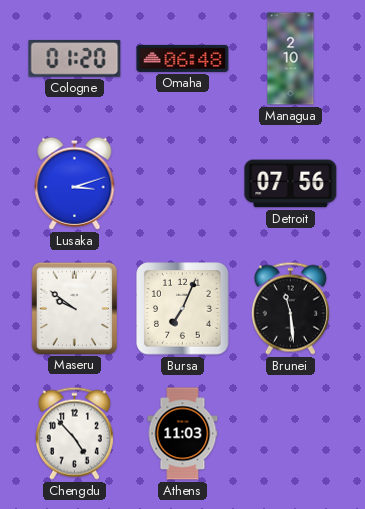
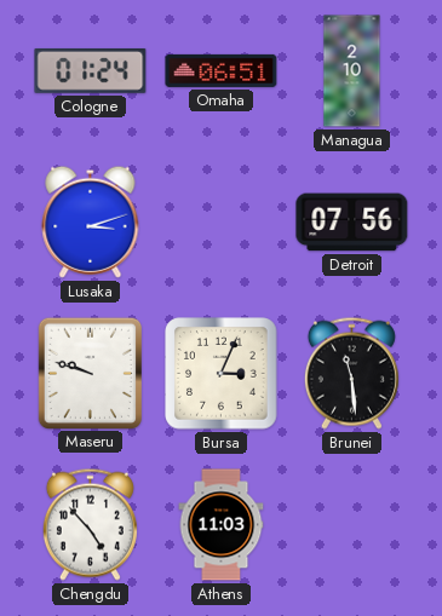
Cologne: 01:20 -> 01:24 (91, 70)
Omaha: 06:48 -> 06:51 (222, 70)
Maseru: 9:51 -> 9:48 (90, 373)
Bursa: 7:04 -> 3:04 (222, 374)
